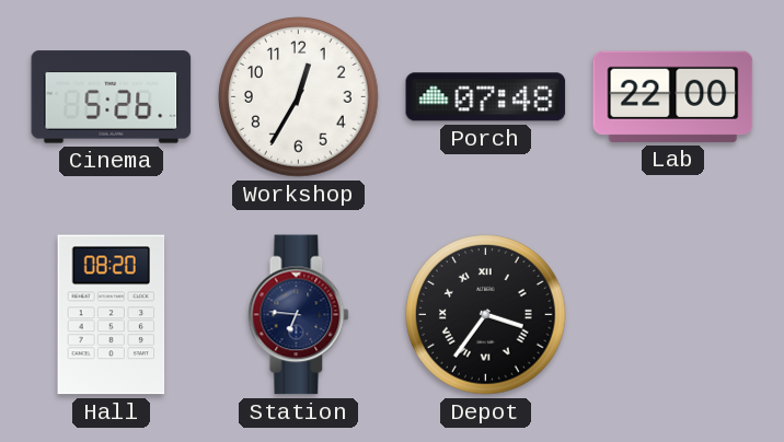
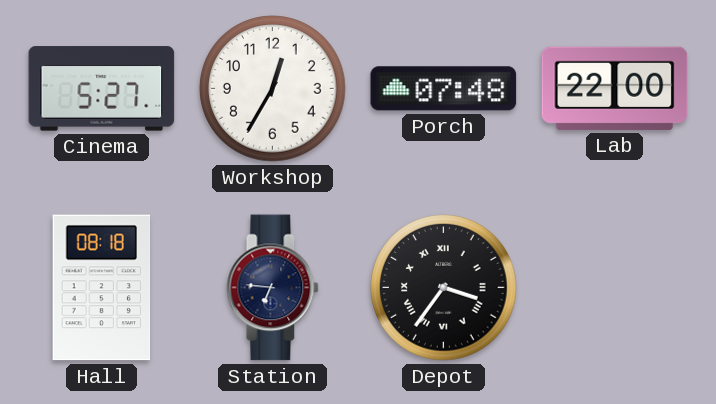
Cinema: 5:26 -> 5:27 (102, 89)
Hall: 08:20 -> 08:18 (102, 288)
